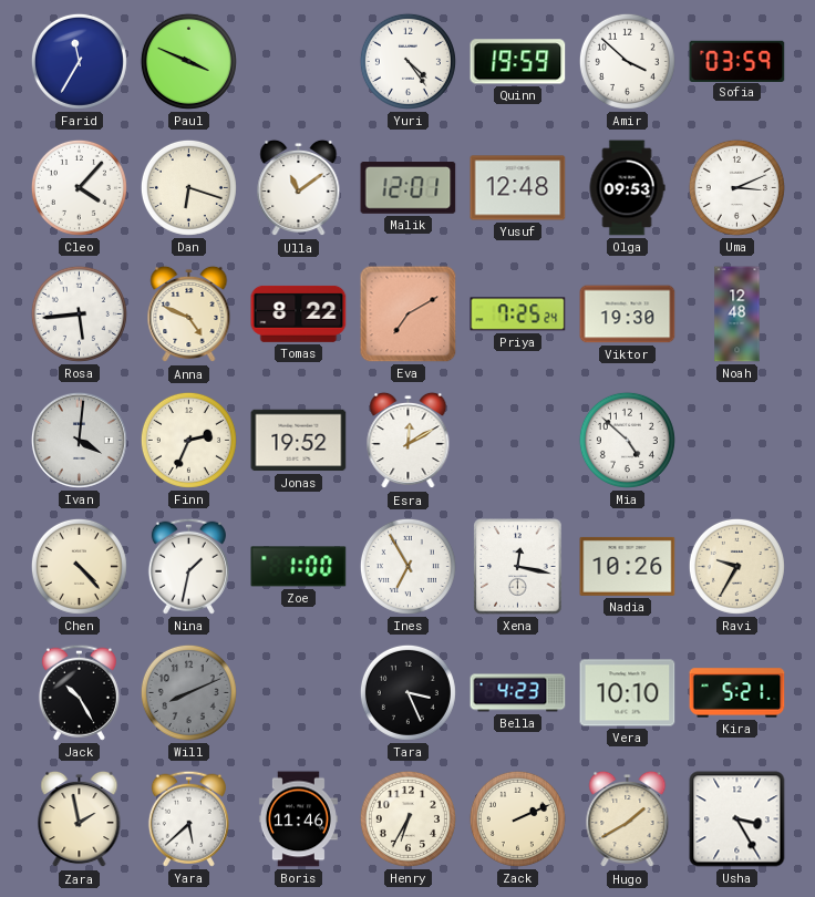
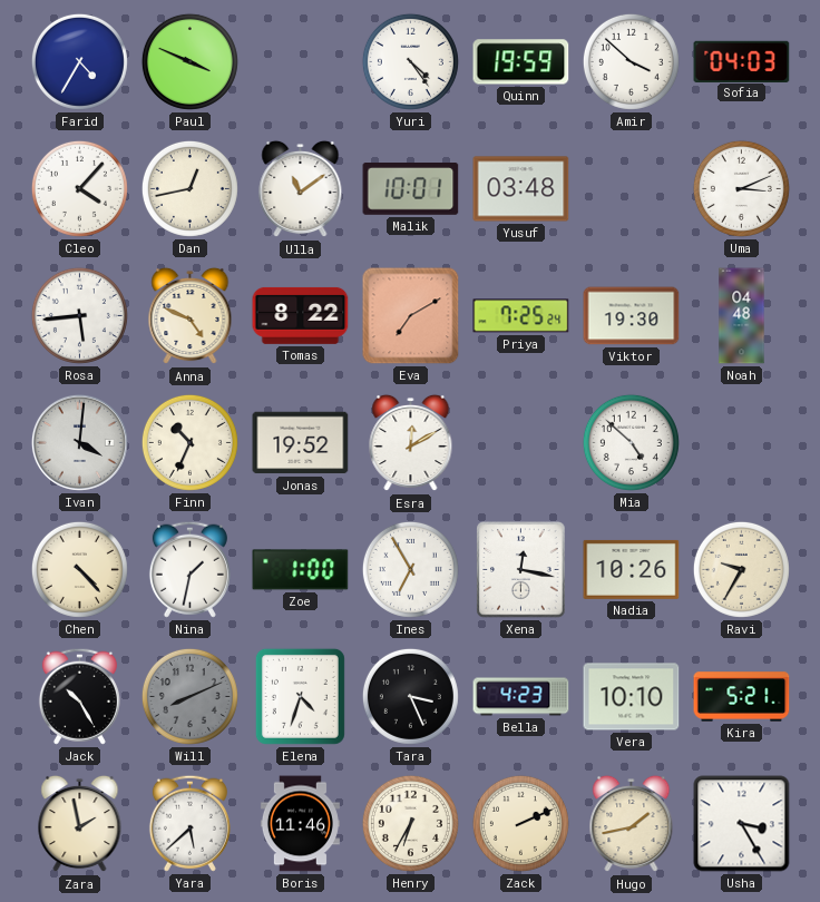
Farid: 11:35 -> 4:35 (79, 61)
Sofia: 03:59 -> 04:03 (742, 61)
Dan: 6:18 -> 12:43 (189, 188)
Malik: 12:01 -> 10:01 (411, 189)
Yusuf: 12:48 -> 03:48 (521, 189)
Olga: 09:53 -> none (627, 188)
Noah: 12:48 -> 04:48 (742, 316)
Finn: 2:34 -> 10:34 (189, 442)
Elena: none -> 4:33 (300, 696)
Hugo: 1:40 -> 1:43 (632, 824)
